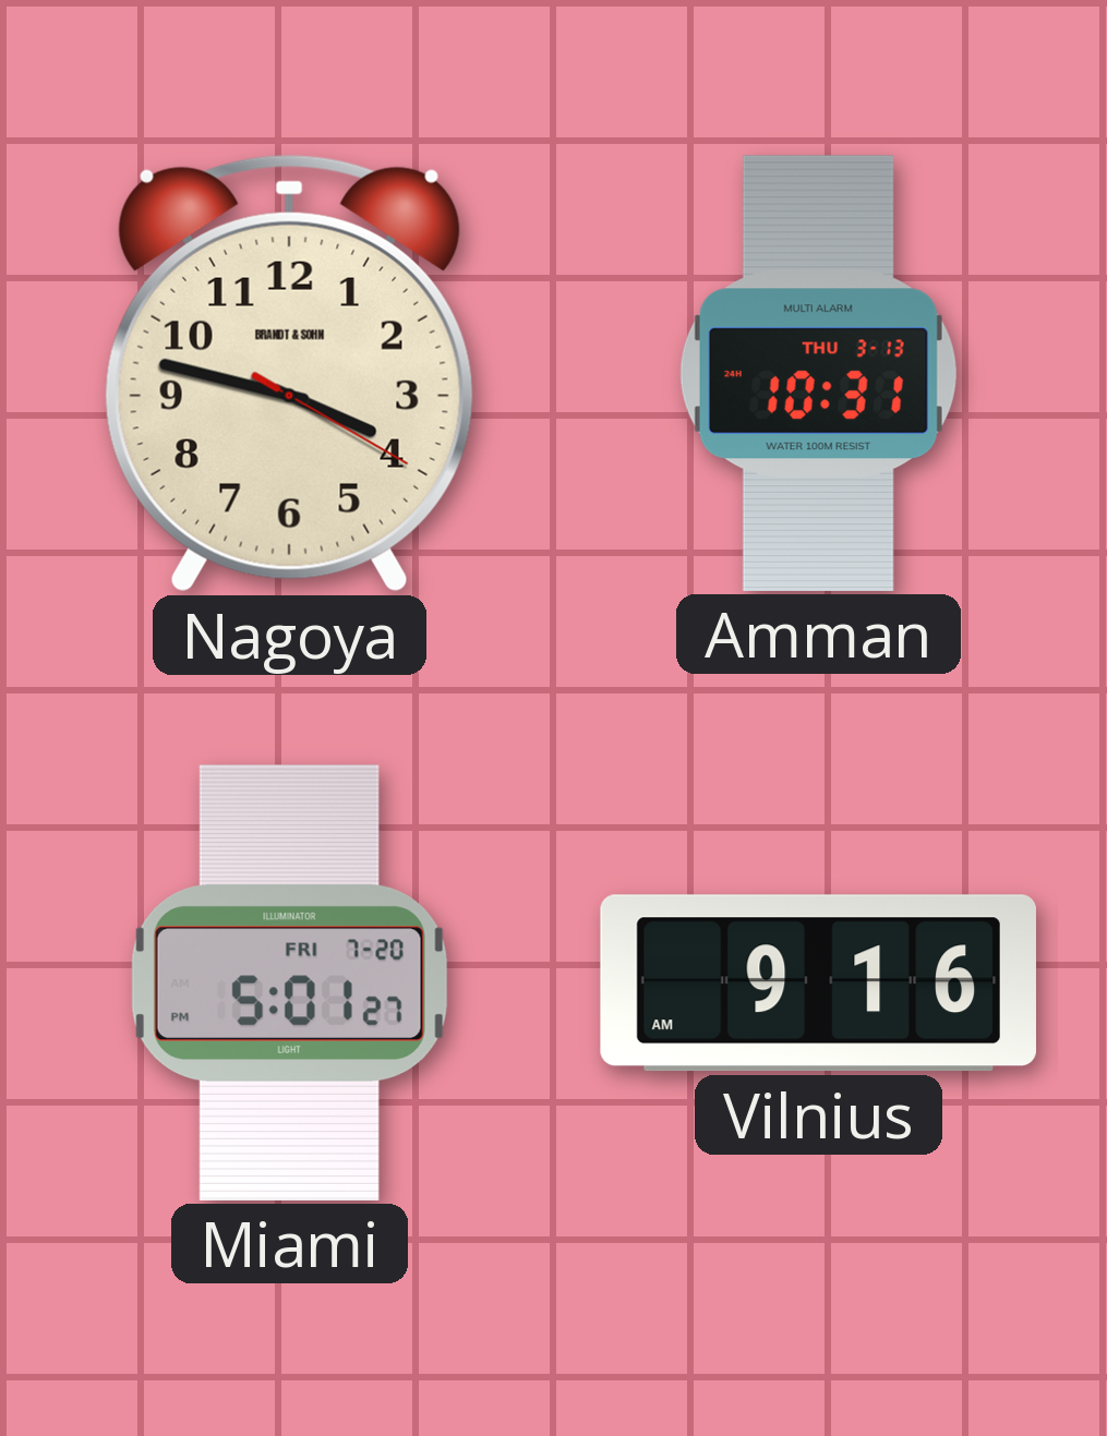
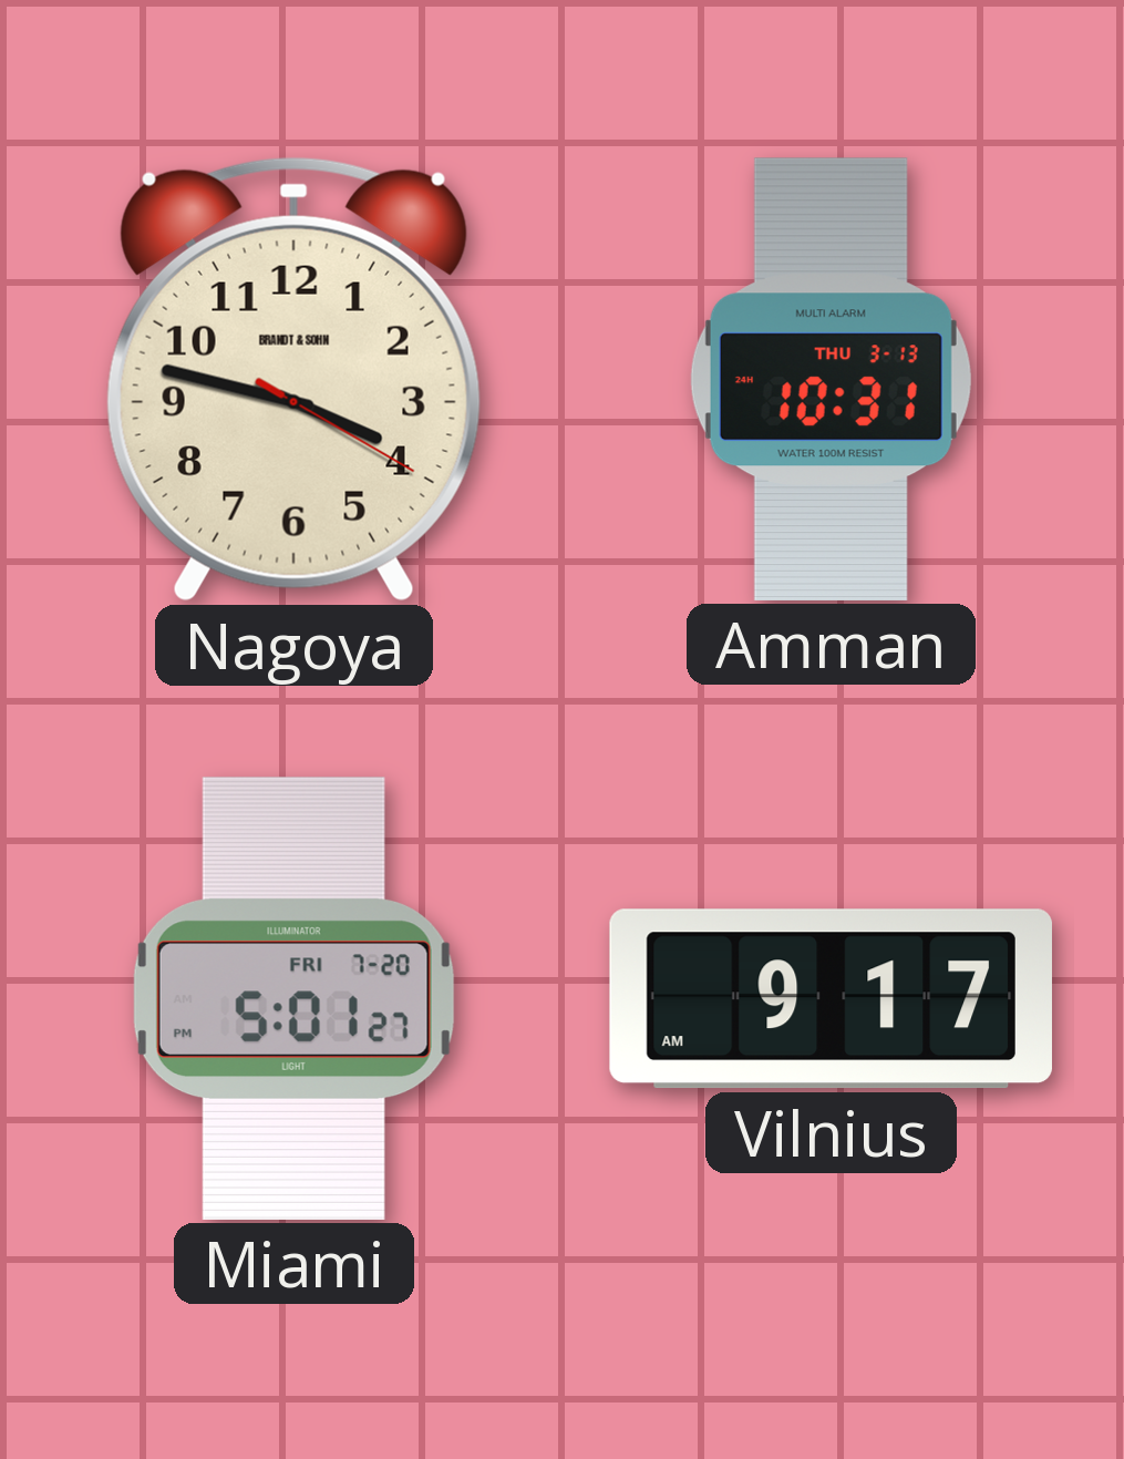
Vilnius: 9:16 -> 9:17 (831, 999)
